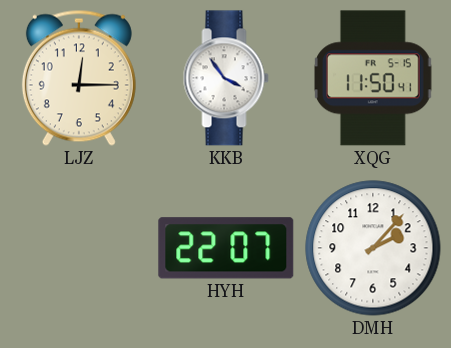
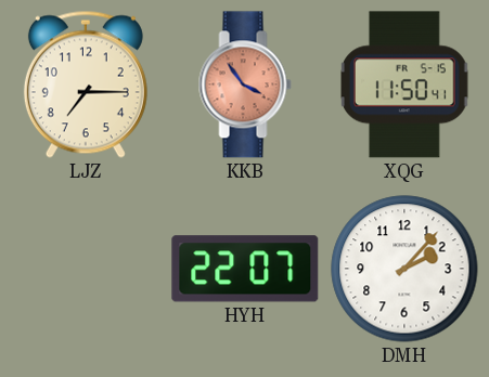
LJZ: 12:15 -> 7:15 (86, 84)
KKB dial: white -> salmon (245, 84)
